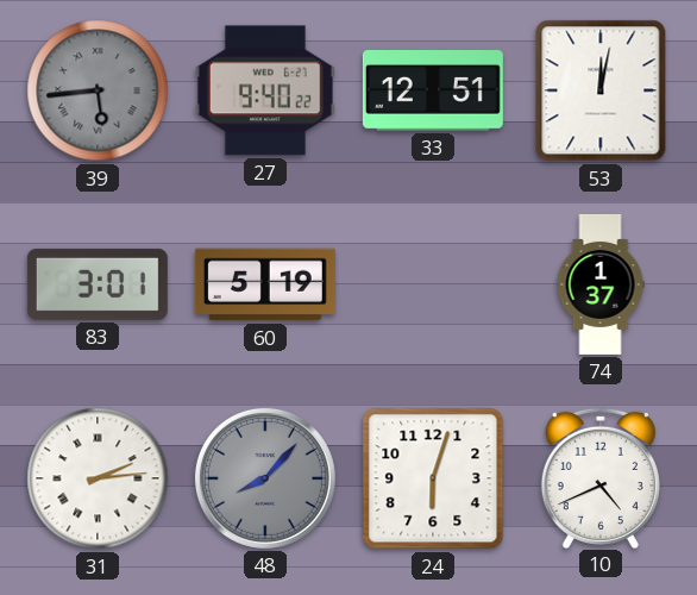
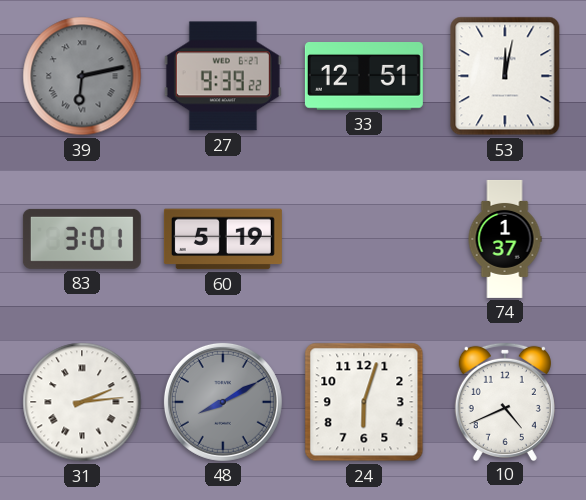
39: 5:44 -> 6:13 (82, 76)
27: 9:40 -> 9:39 (223, 76)
48: 8:07 -> 8:10 (223, 402)
